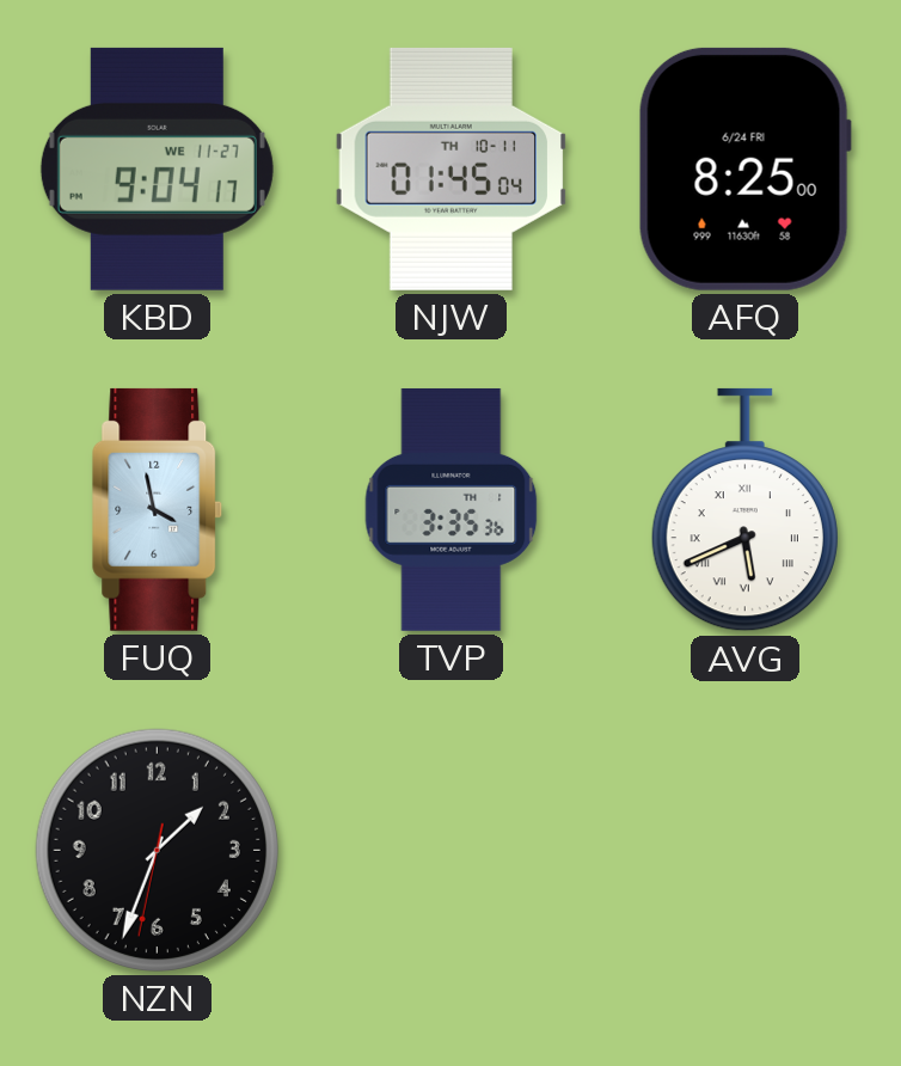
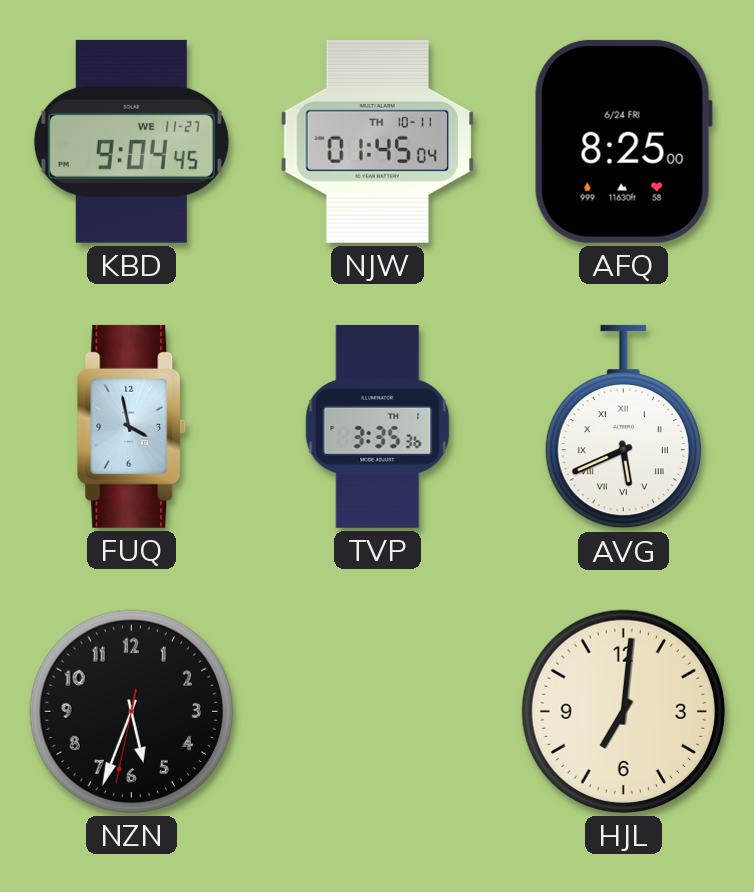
KBD: 9:04:17 -> 9:04:45 (131, 141)
NZN: 1:33 -> 5:33 (131, 711)
HJL: none -> 7:01 (623, 711)
